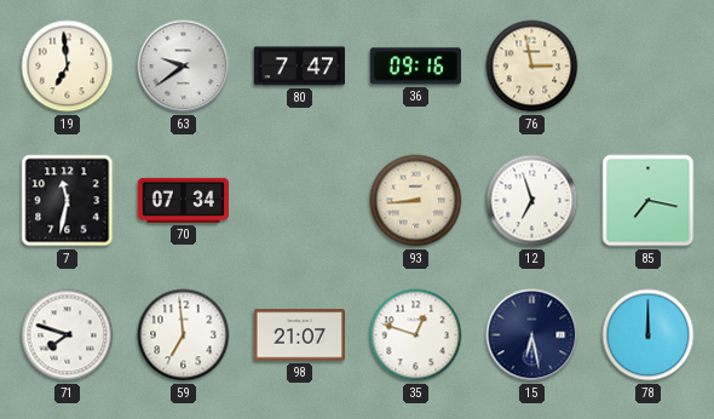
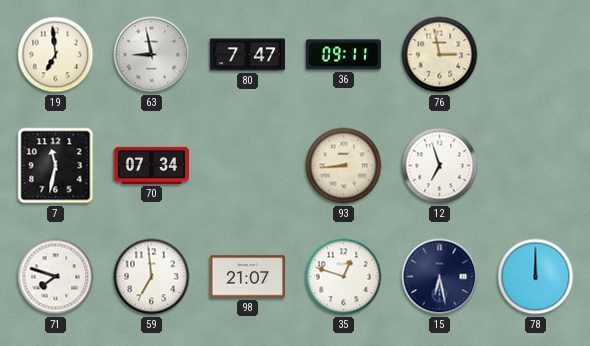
63: 9:39 -> 8:58 (152, 55)
36: 09:16 -> 09:11 (343, 55)
85: 7:17 -> none (649, 201)
